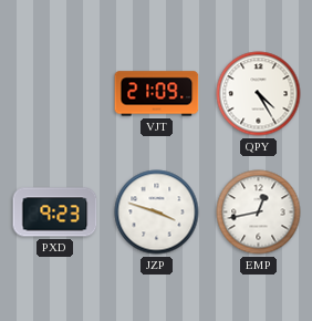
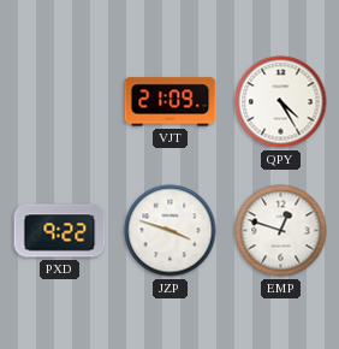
PXD: 9:23 -> 9:22 (60, 231)
EMP: 12:43 -> 12:48 (281, 231)
